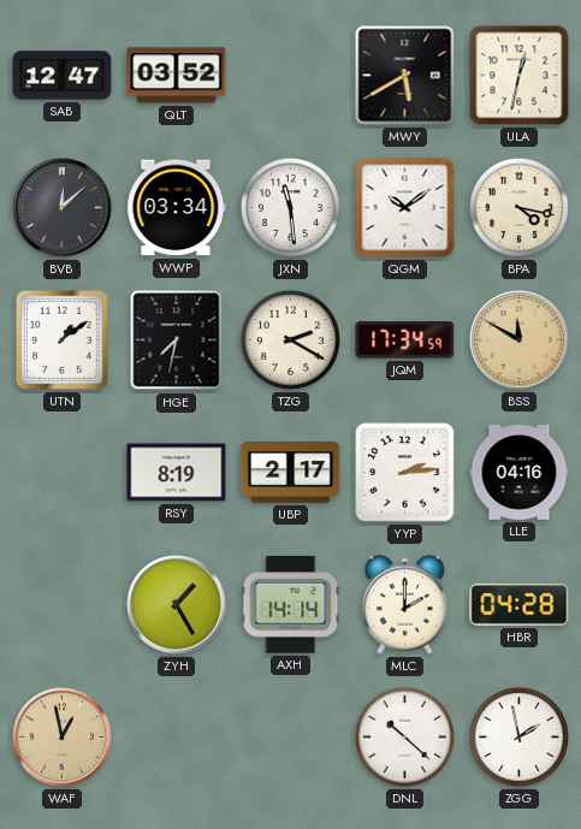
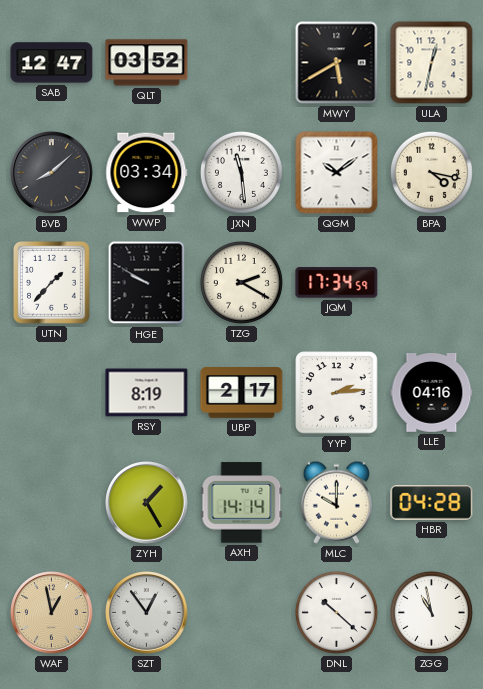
BVB: 12:08 -> 8:08 (52, 173)
UTN: 1:09 -> 1:37 (52, 283)
HGE: 7:32 -> 9:50 (147, 283)
BSS: 11:50 -> none (520, 341)
MLC: 2:00 -> 10:00 (336, 502)
SZT: none -> 12:54 (147, 613)
ZGG: 1:58 -> 10:58 (431, 612)
